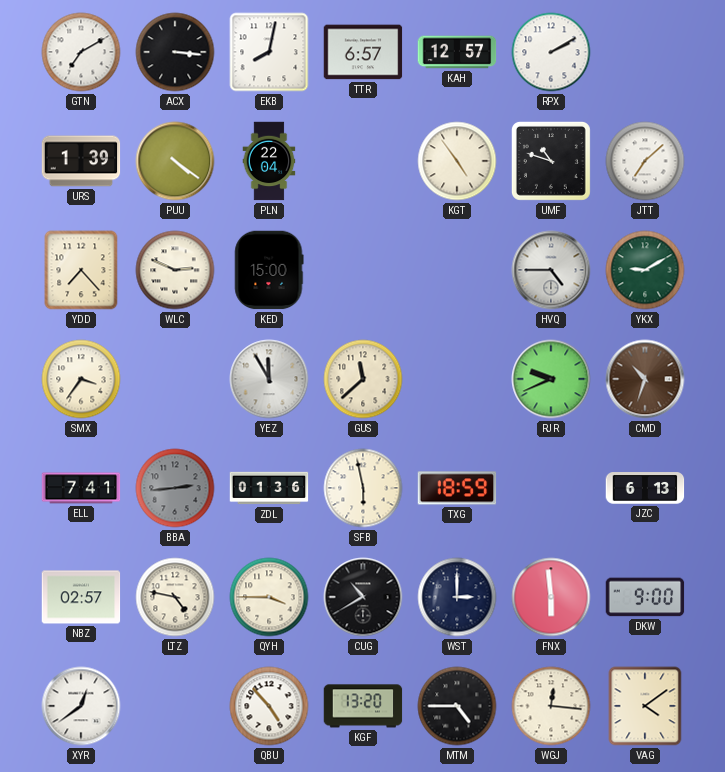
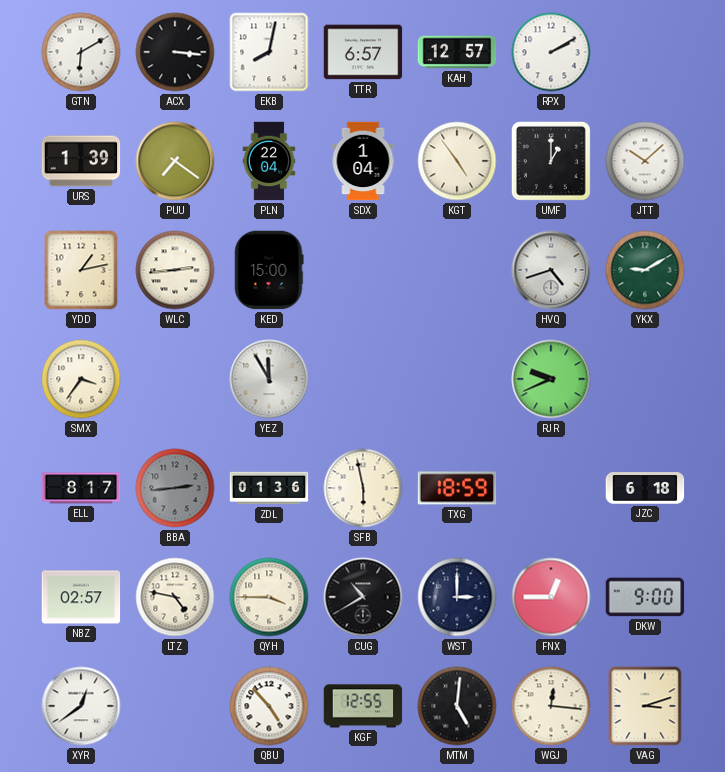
GTN: 7:10 -> 6:10 (81, 52)
PUU: 4:21 -> 7:21 (175, 161)
SDX: none -> 1:04 (363, 161)
UMF: 10:48 -> 1:00 (551, 161)
JTT: 7:08 -> 10:08 (645, 161)
YDD: 7:23 -> 1:13 (81, 270)
WLC: 2:49 -> 2:44 (175, 270)
HVQ: 4:45 -> 4:42 (551, 270)
GUS: 11:38 -> none (363, 379)
CMD: 10:33 -> none (645, 379)
ELL: 7:41 -> 8:17 (81, 488)
JZC: 6:13 -> 6:18 (645, 488)
FNX: 5:59 -> 12:45 (551, 597)
KGF: 13:20 -> 12:55 (363, 706)
MTM: 4:45 -> 5:01 (457, 706)
VAG: 4:09 -> 3:12 (645, 706)
